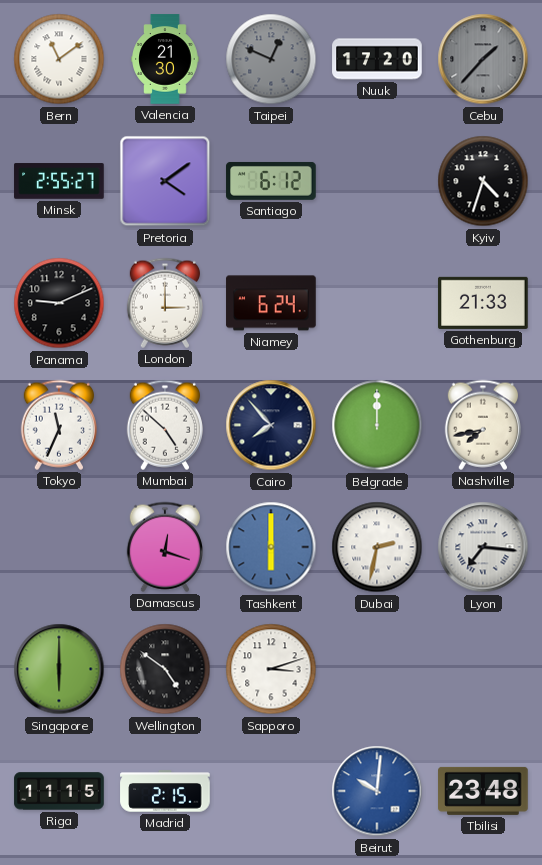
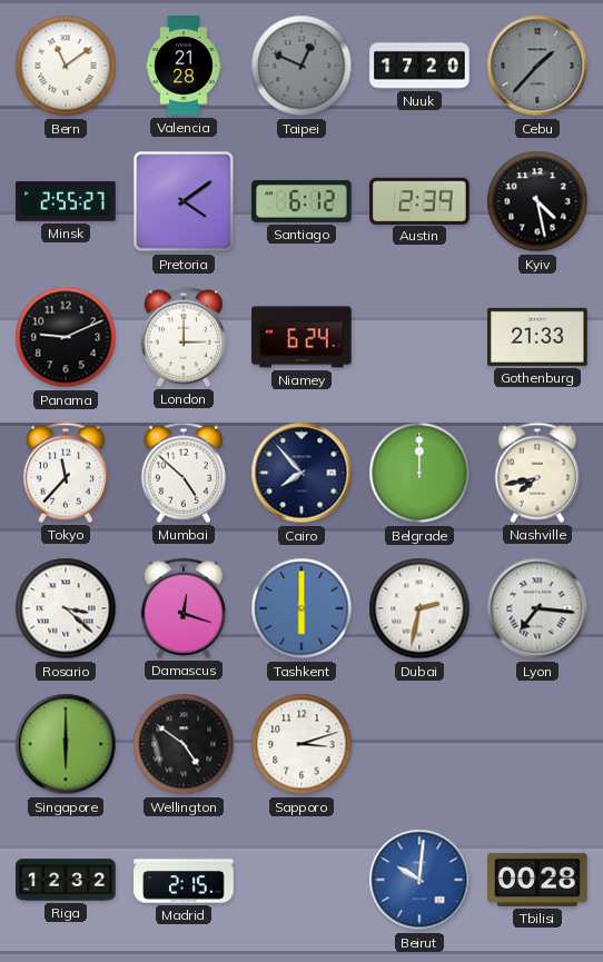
Valencia: 21:30 -> 21:28 (184, 66)
Austin: none -> 2:39 (419, 200)
Kyiv: 4:33 -> 4:28 (537, 201)
Tokyo: 11:34 -> 11:37 (66, 473)
Rosario: none -> 3:22 (66, 608)
Riga: 11:15 -> 12:32 (66, 880)
Tbilisi: 23:48 -> 00:28 (537, 880)
